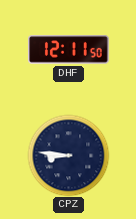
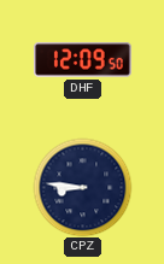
DHF: 12:11 -> 12:09 (83, 60)
